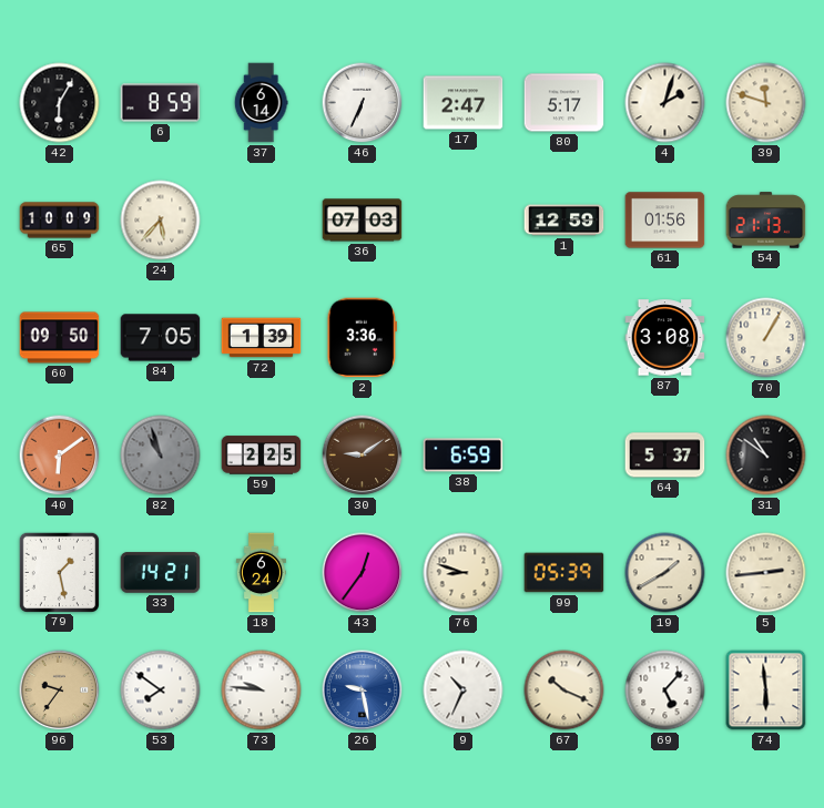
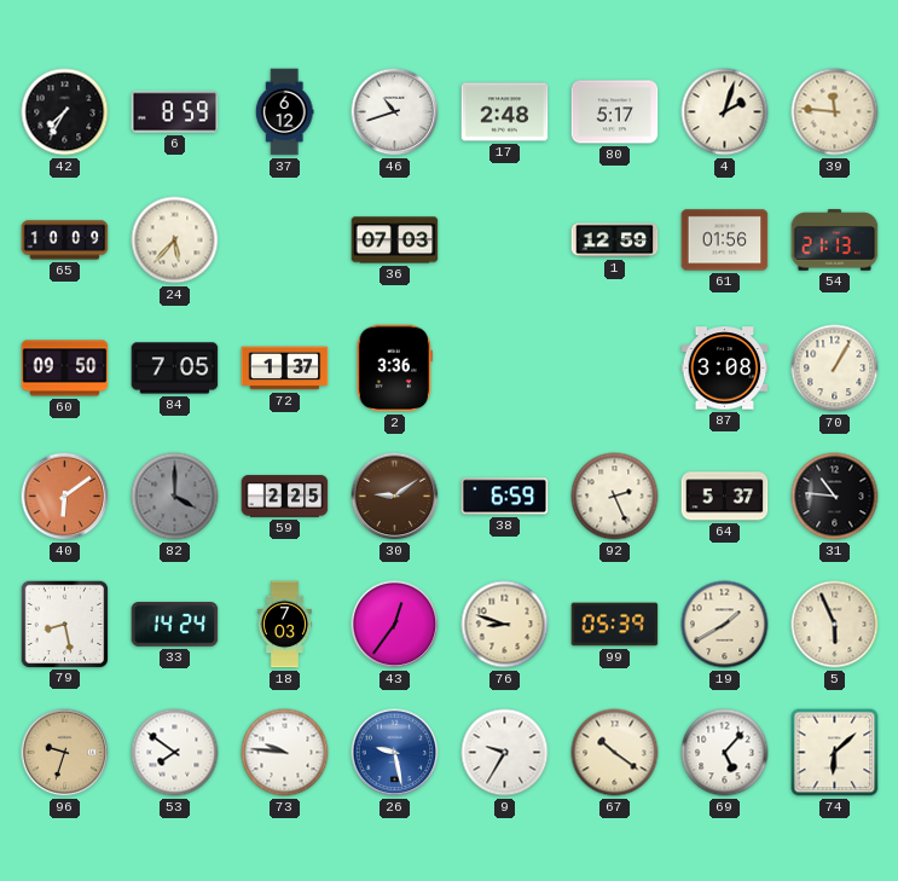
42: 6:05 -> 7:35 (65, 112)
37: 6:14 -> 6:12 (284, 112)
46: 6:34 -> 10:42 (395, 112)
17: 2:47 -> 2:48 (505, 112)
39: 11:48 -> 11:46 (835, 112)
72: 1:39 -> 1:37 (285, 369)
82: 10:57 -> 4:00 (175, 497)
92: none -> 2:26 (615, 497)
31: 10:51 -> 10:46 (835, 497)
79: 1:28 -> 8:28 (64, 624)
33: 14:21 -> 14:24 (175, 625)
18: 6:24 -> 7:03 (284, 625)
5: 2:44 -> 5:56 (835, 625)
96: 9:36 -> 9:33 (65, 753)
9: 10:34 -> 9:35 (505, 753)
67: 10:19 -> 10:21 (615, 753)
74: 5:59 -> 6:08 (835, 753)
